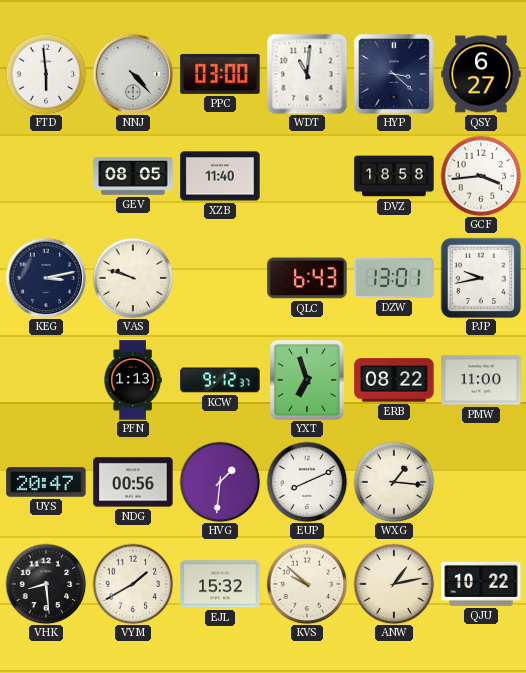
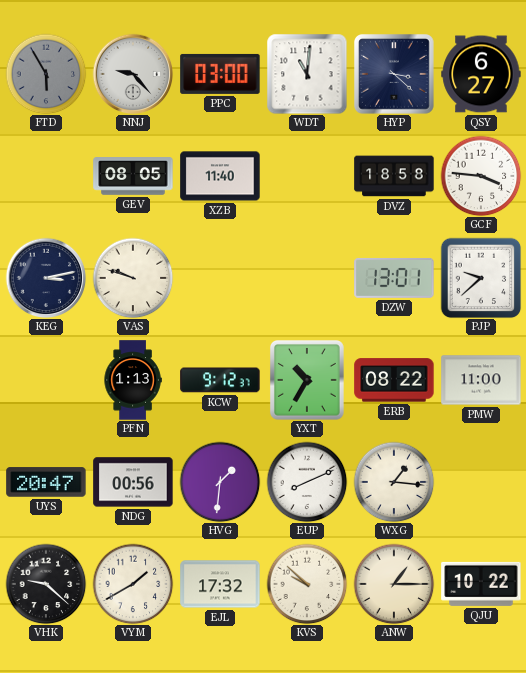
FTD: 5:59 -> 5:55 (46, 74)
FTD dial: white -> grey (46, 74)
NNJ: 4:23 -> 9:23 (133, 74)
GCF: 3:44 -> 3:46 (481, 176)
QLC: 6:43 -> none (307, 278)
PJP: 9:43 -> 9:38 (481, 278)
YXT: 6:57 -> 10:35 (307, 381)
VHK: 8:29 -> 9:22 (46, 584)
EJL: 15:32 -> 17:32 (220, 584)
ANW: 1:13 -> 1:15 (394, 584)
